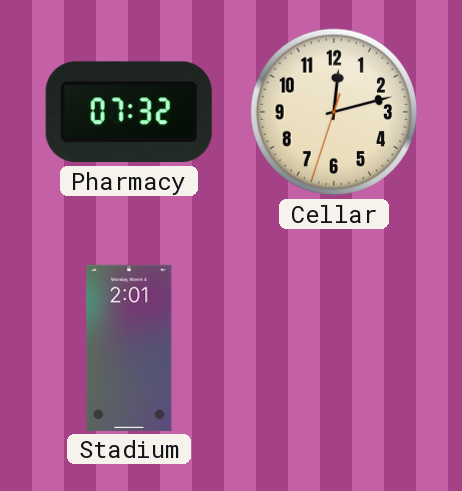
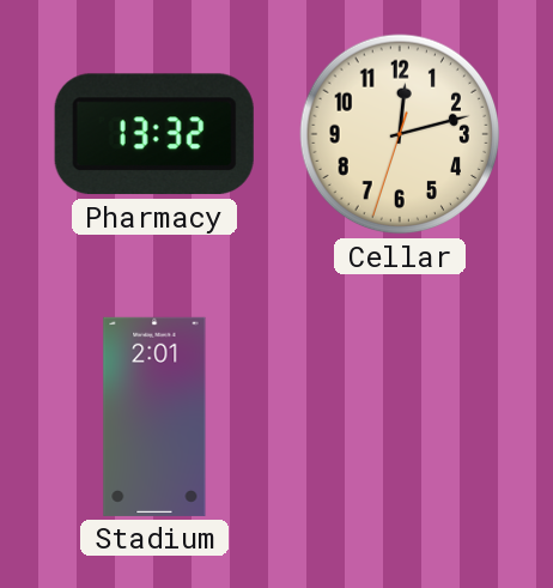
Pharmacy: 07:32 -> 13:32 (154, 134)
